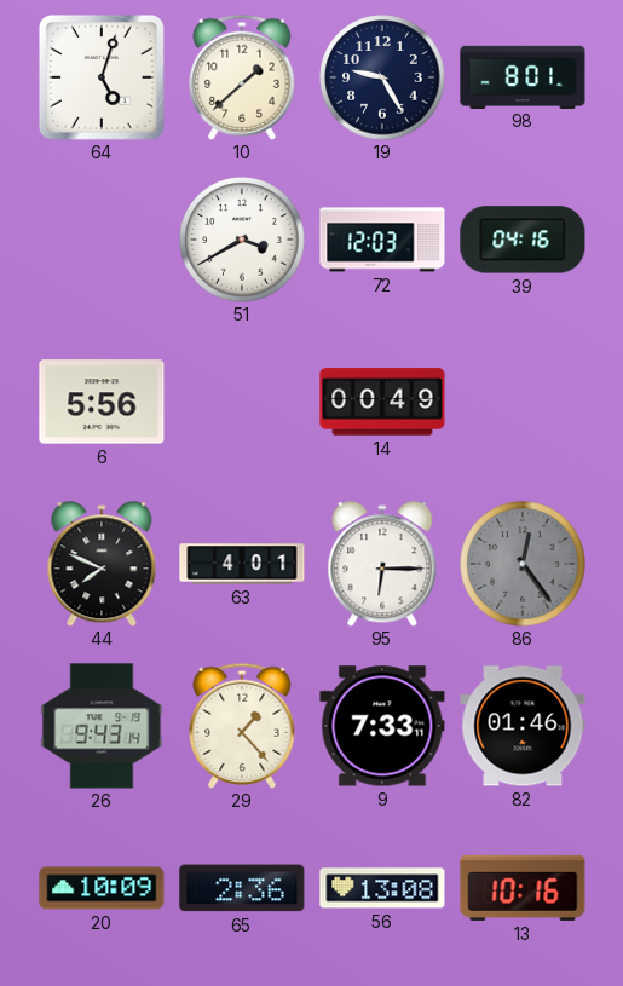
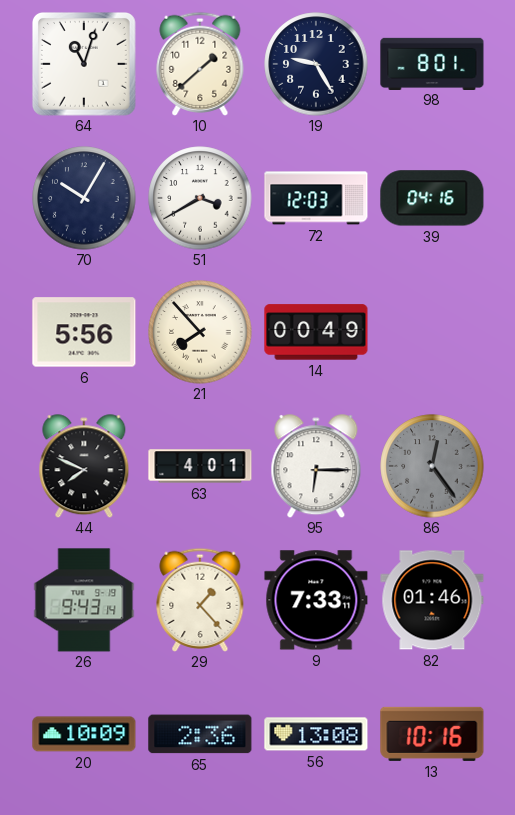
64: 5:03 -> 11:03 (85, 65)
70: none -> 10:05 (84, 198)
21: none -> 7:53 (200, 332)
